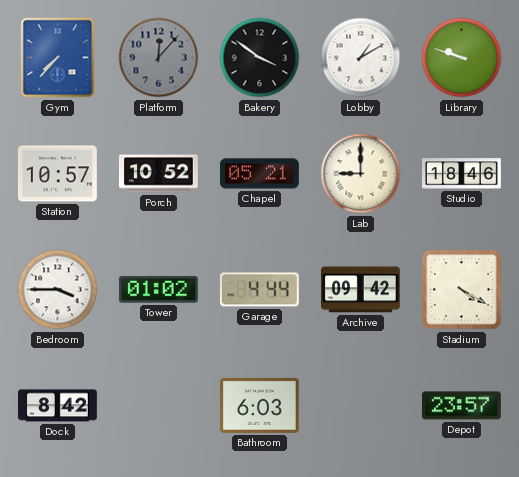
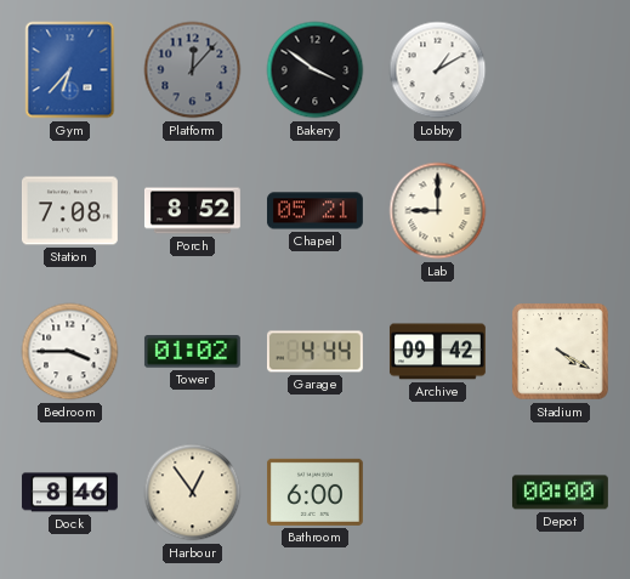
Gym: 7:37 -> 6:37 (70, 70)
Library: 9:48 -> none (462, 58)
Station: 10:57 -> 7:08 (69, 211)
Porch: 10:52 -> 8:52 (192, 211)
Studio: 18:46 -> none (462, 174)
Dock: 8:42 -> 8:46 (69, 493)
Harbour: none -> 12:54 (193, 493)
Bathroom: 6:03 -> 6:00 (314, 492)
Depot: 23:57 -> 00:00 (560, 493)
